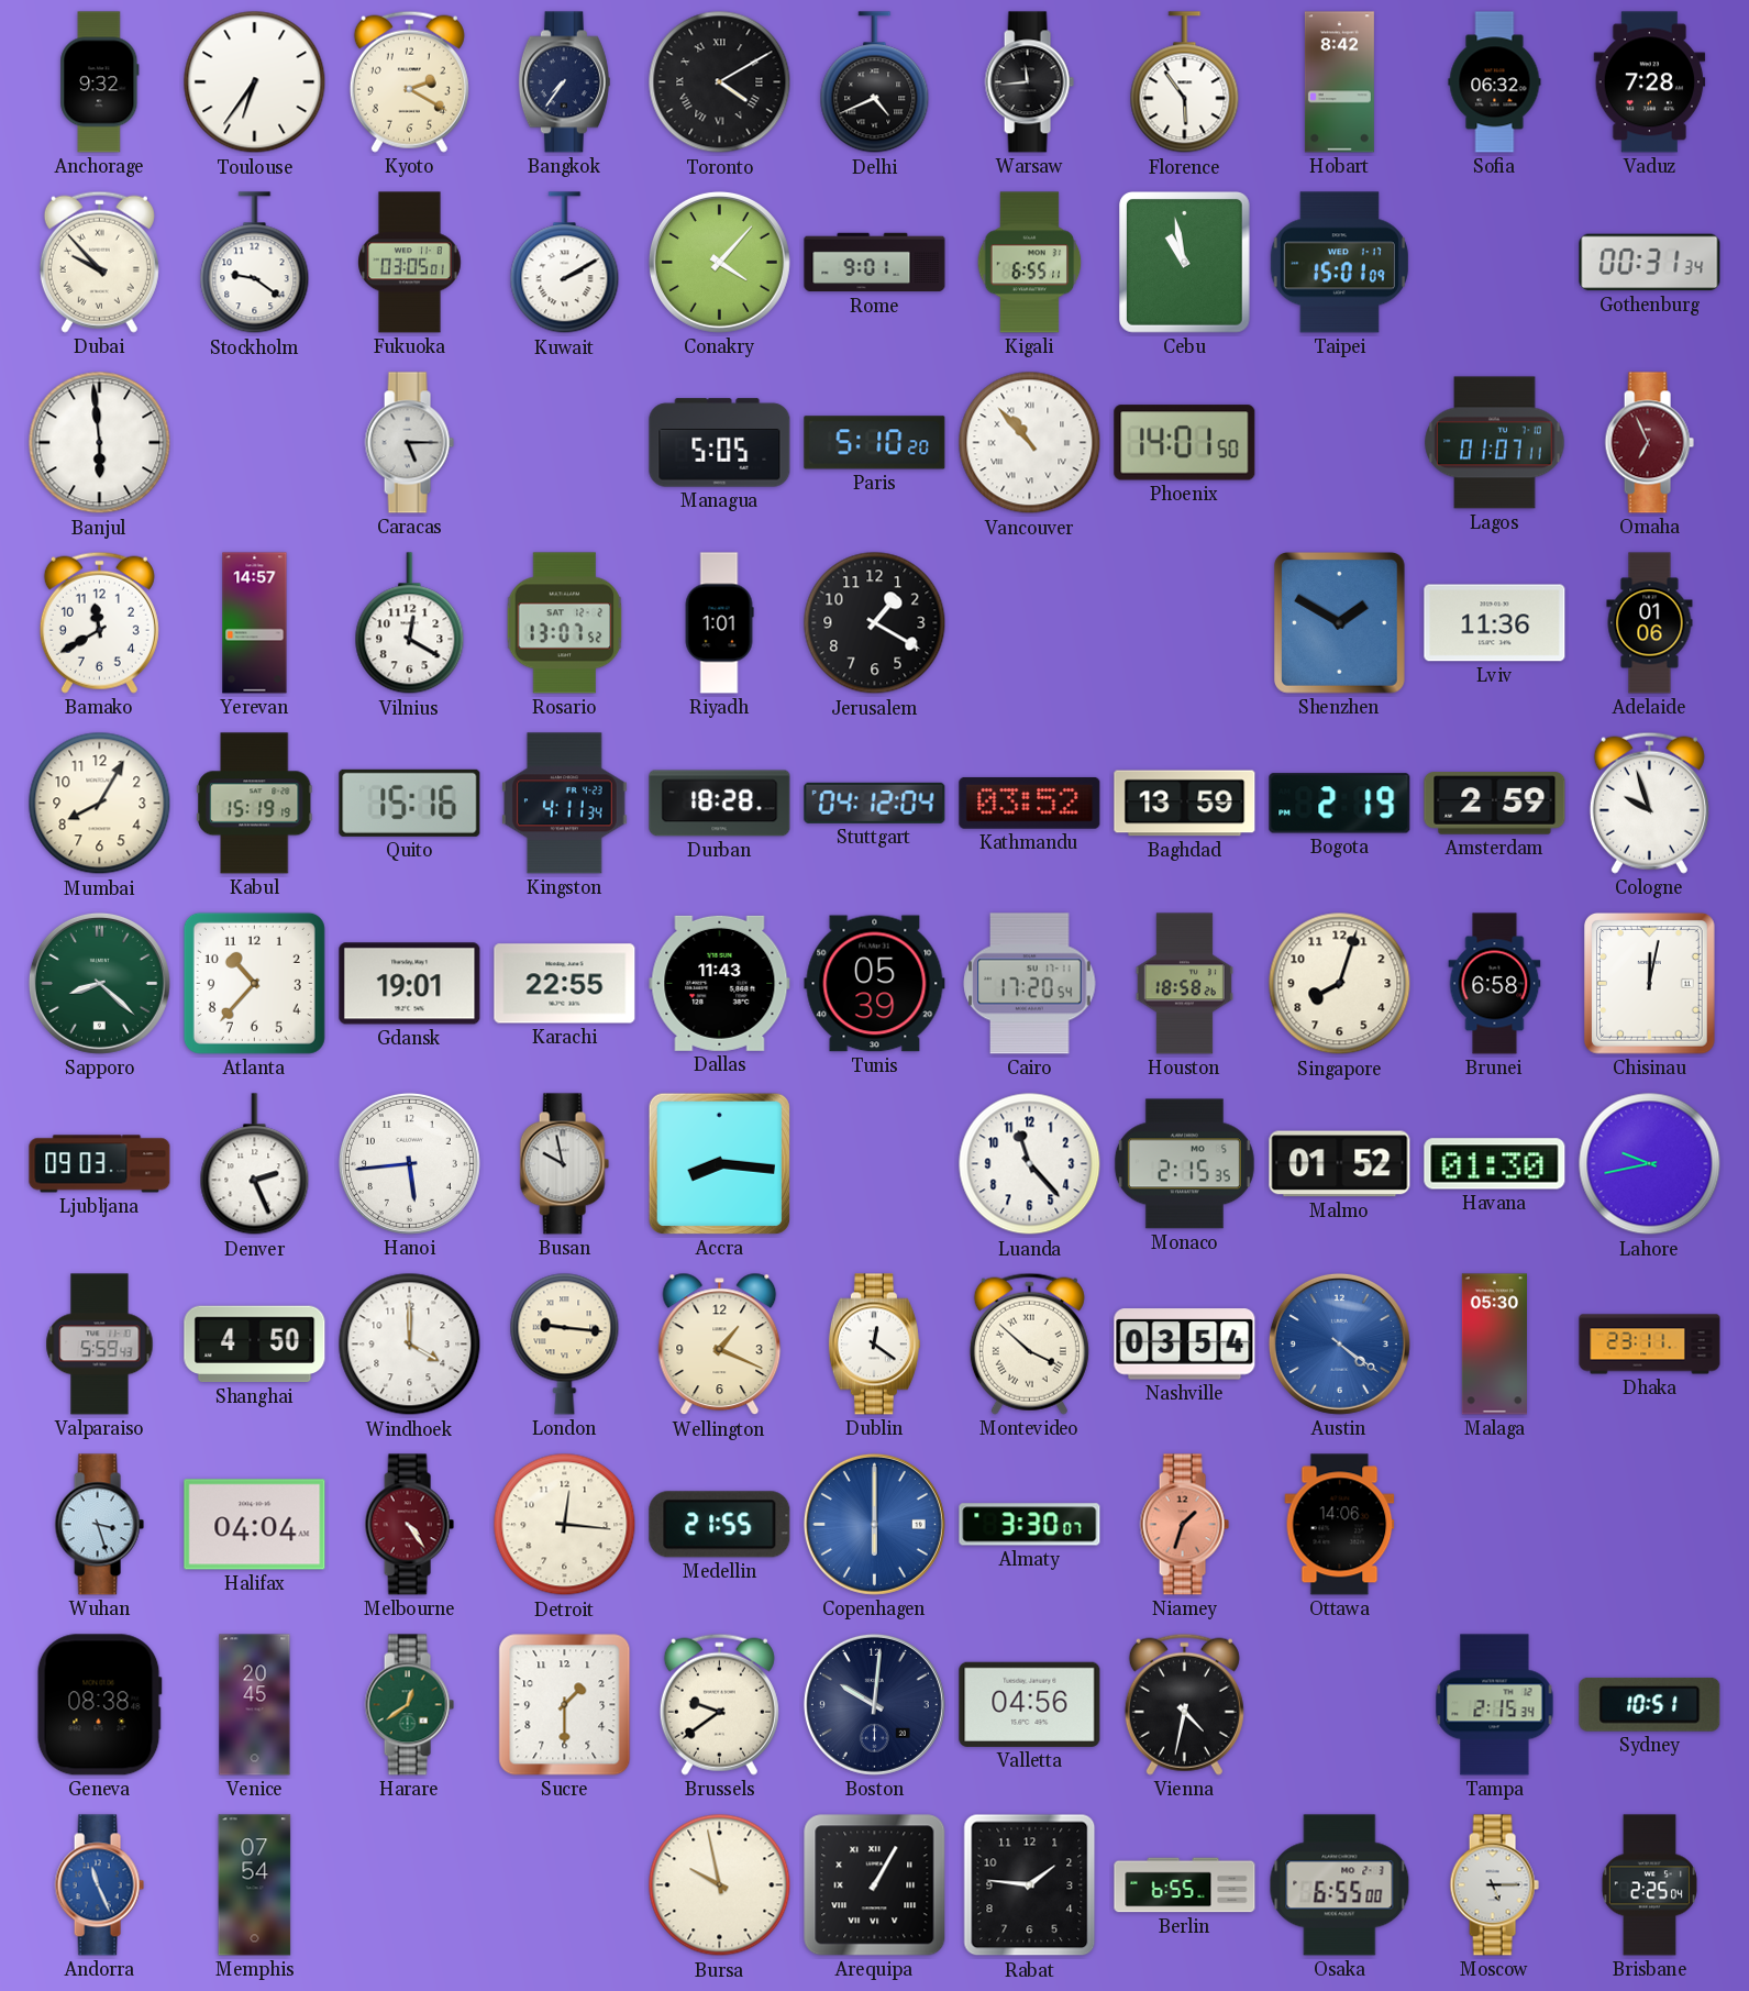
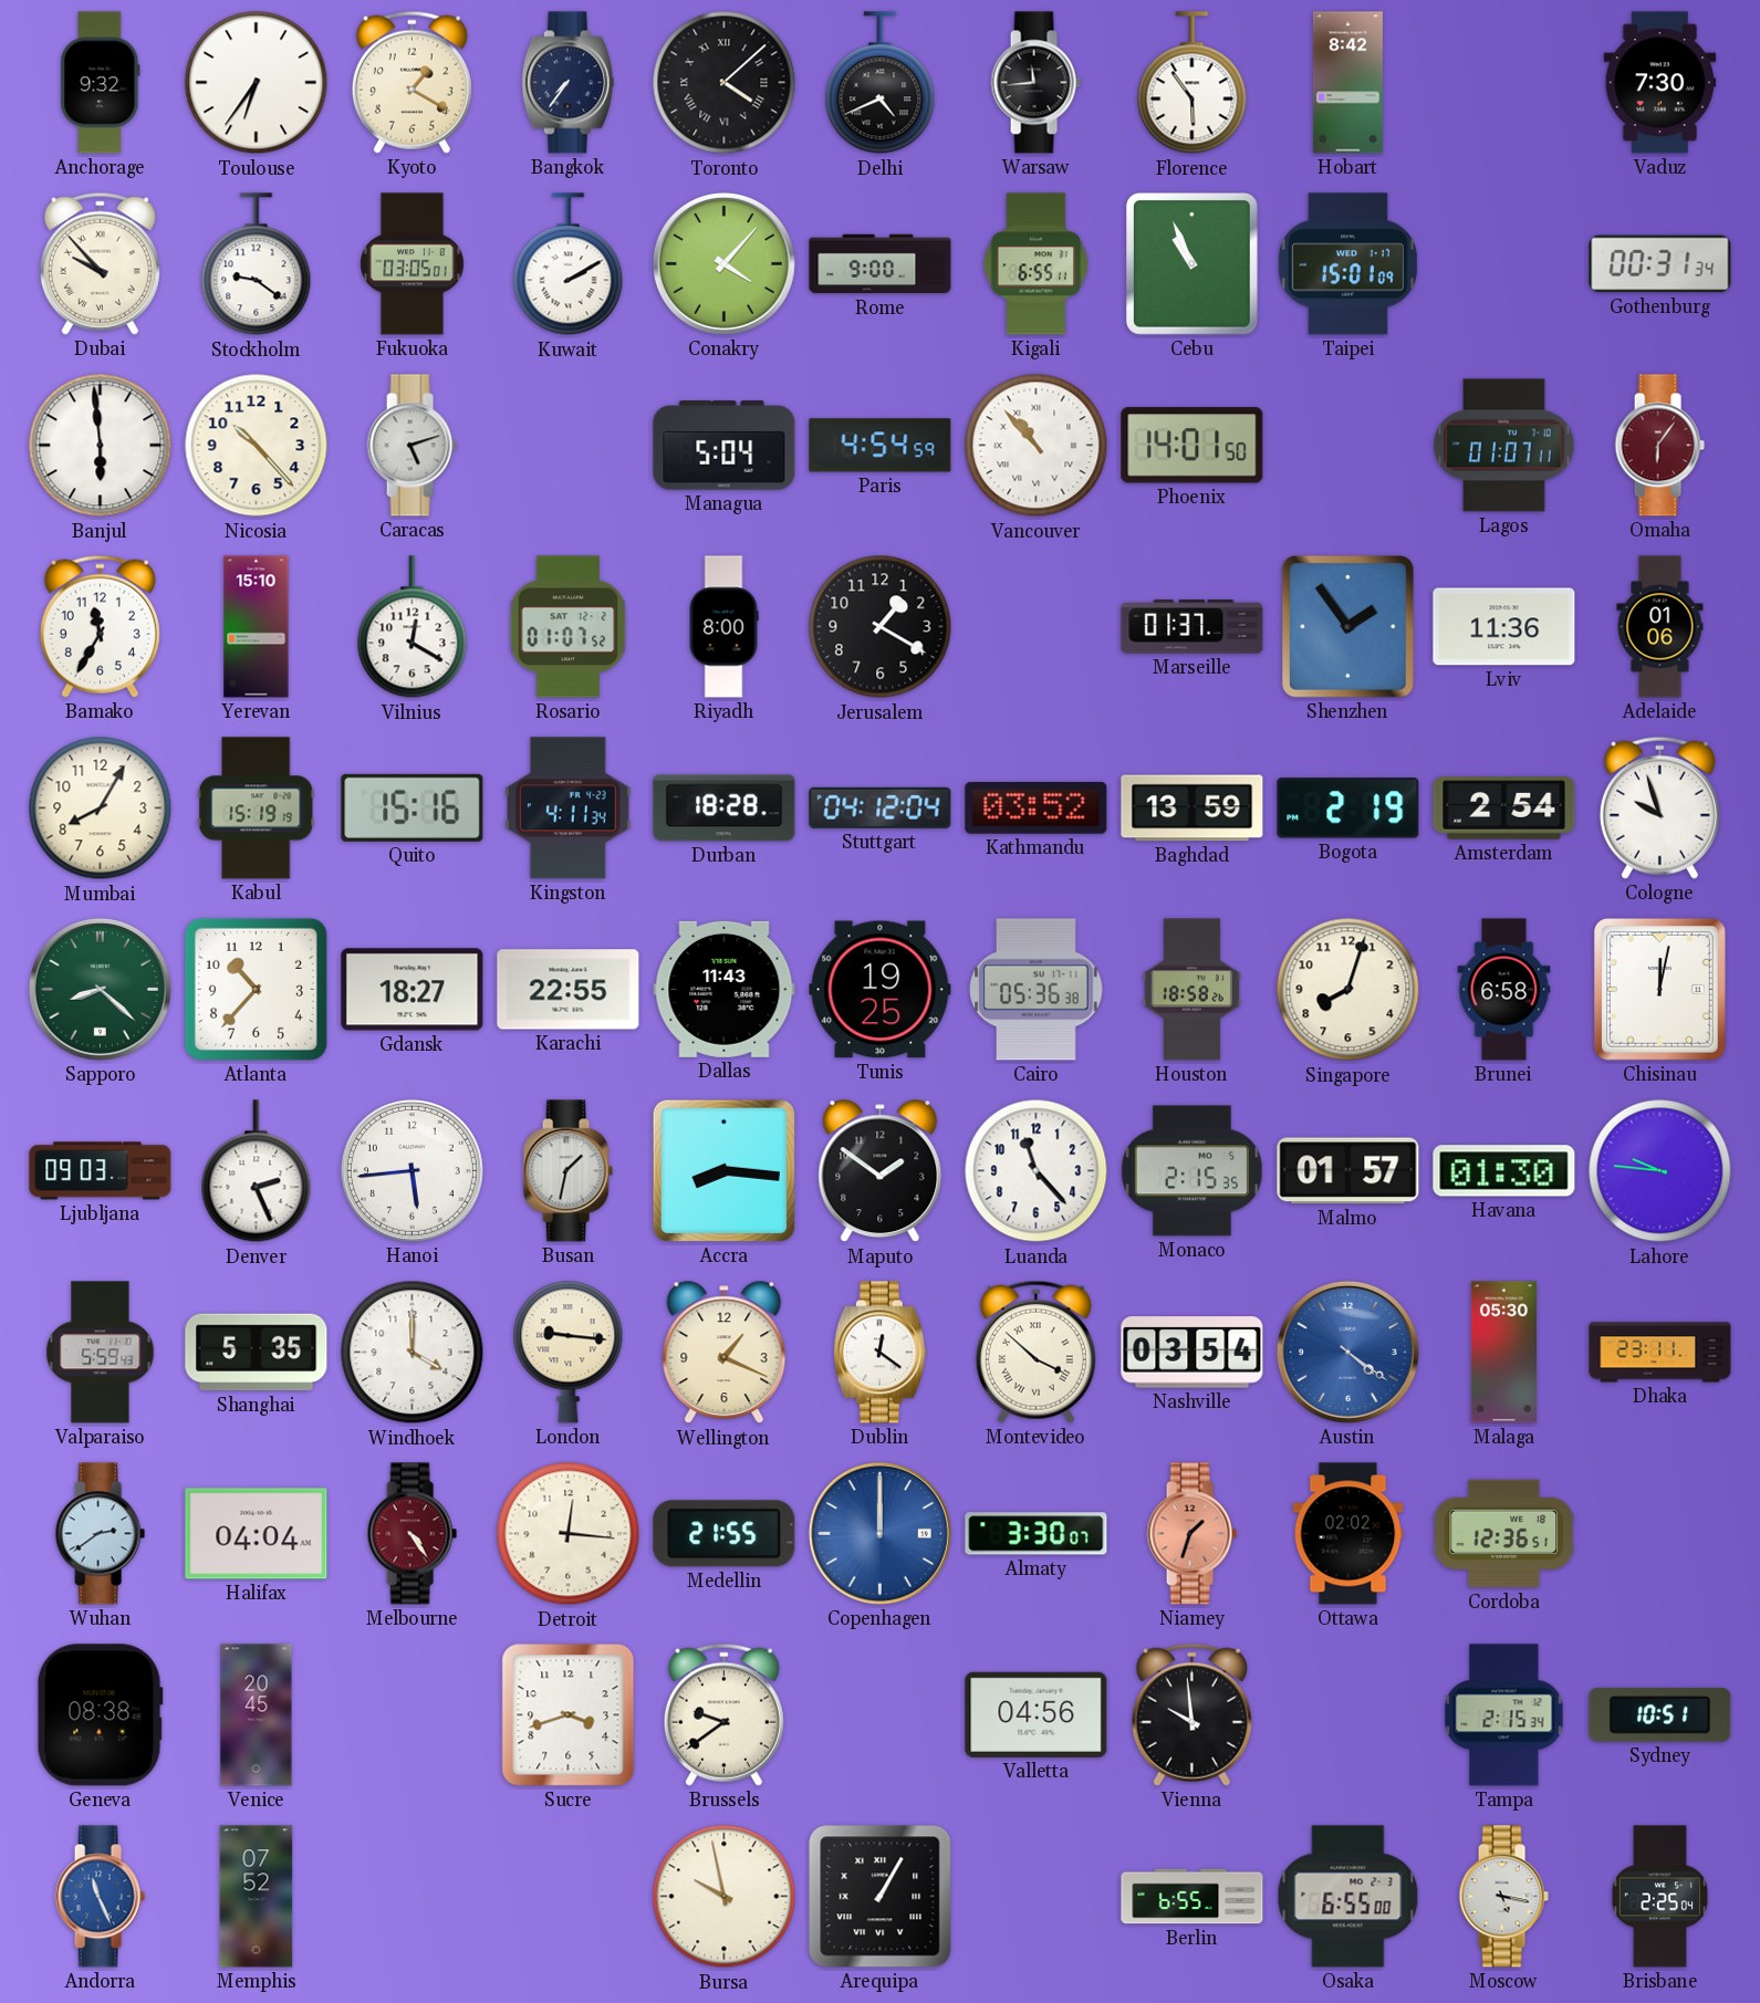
Kyoto: 2:20 -> 1:20 (412, 82)
Toronto: 4:10 -> 4:08 (725, 83)
Sofia: 06:32 -> none (1495, 82)
Vaduz: 7:28 -> 7:30 (1660, 83)
Rome: 9:01 -> 9:00 (881, 264)
Cebu: 10:58 -> 10:56 (1191, 264)
Nicosia: none -> 10:23 (257, 446)
Caracas: 5:15 -> 5:12 (412, 446)
Managua: 5:05 -> 5:04 (725, 446)
Paris: 5:10 -> 4:54 (881, 446)
Omaha: 6:56 -> 6:06 (1659, 446)
Bamako: 11:40 -> 11:35 (100, 626)
Yerevan: 14:57 -> 15:10 (257, 627)
Rosario: 13:07 -> 01:07 (569, 627)
Riyadh: 1:01 -> 8:00 (723, 627)
Marseille: none -> 01:37 (1193, 627)
Shenzhen: 1:50 -> 1:54 (1347, 627)
Amsterdam: 2:59 -> 2:54 (1504, 808)
Gdansk: 19:01 -> 18:27 (413, 990)
Tunis: 05:39 -> 19:25 (881, 990)
Cairo: 17:20 -> 05:36 (1037, 990)
Busan: 9:58 -> 1:32 (567, 1171)
Maputo: none -> 1:51 (881, 1171)
Malmo: 01:52 -> 01:57 (1348, 1171)
Lahore: 9:43 -> 9:46 (1660, 1171)
Shanghai: 4:50 -> 5:35 (257, 1353)
Wuhan: 3:27 -> 2:39 (100, 1534)
Copenhagen: 6:00 -> 12:00 (879, 1533)
Ottawa: 14:06 -> 02:02 (1348, 1534)
Cordoba: none -> 12:36 (1503, 1534)
Harare: 12:39 -> none (409, 1705)
Sucre: 1:30 -> 3:42 (569, 1715)
Boston: 10:01 -> none (874, 1704)
Vienna: 4:32 -> 9:59 (1191, 1714)
Memphis: 07:54 -> 07:52 (257, 1897)
Rabat: 1:46 -> none (1030, 1885)
Moscow: 5:15 -> 5:17 (1503, 1897)
